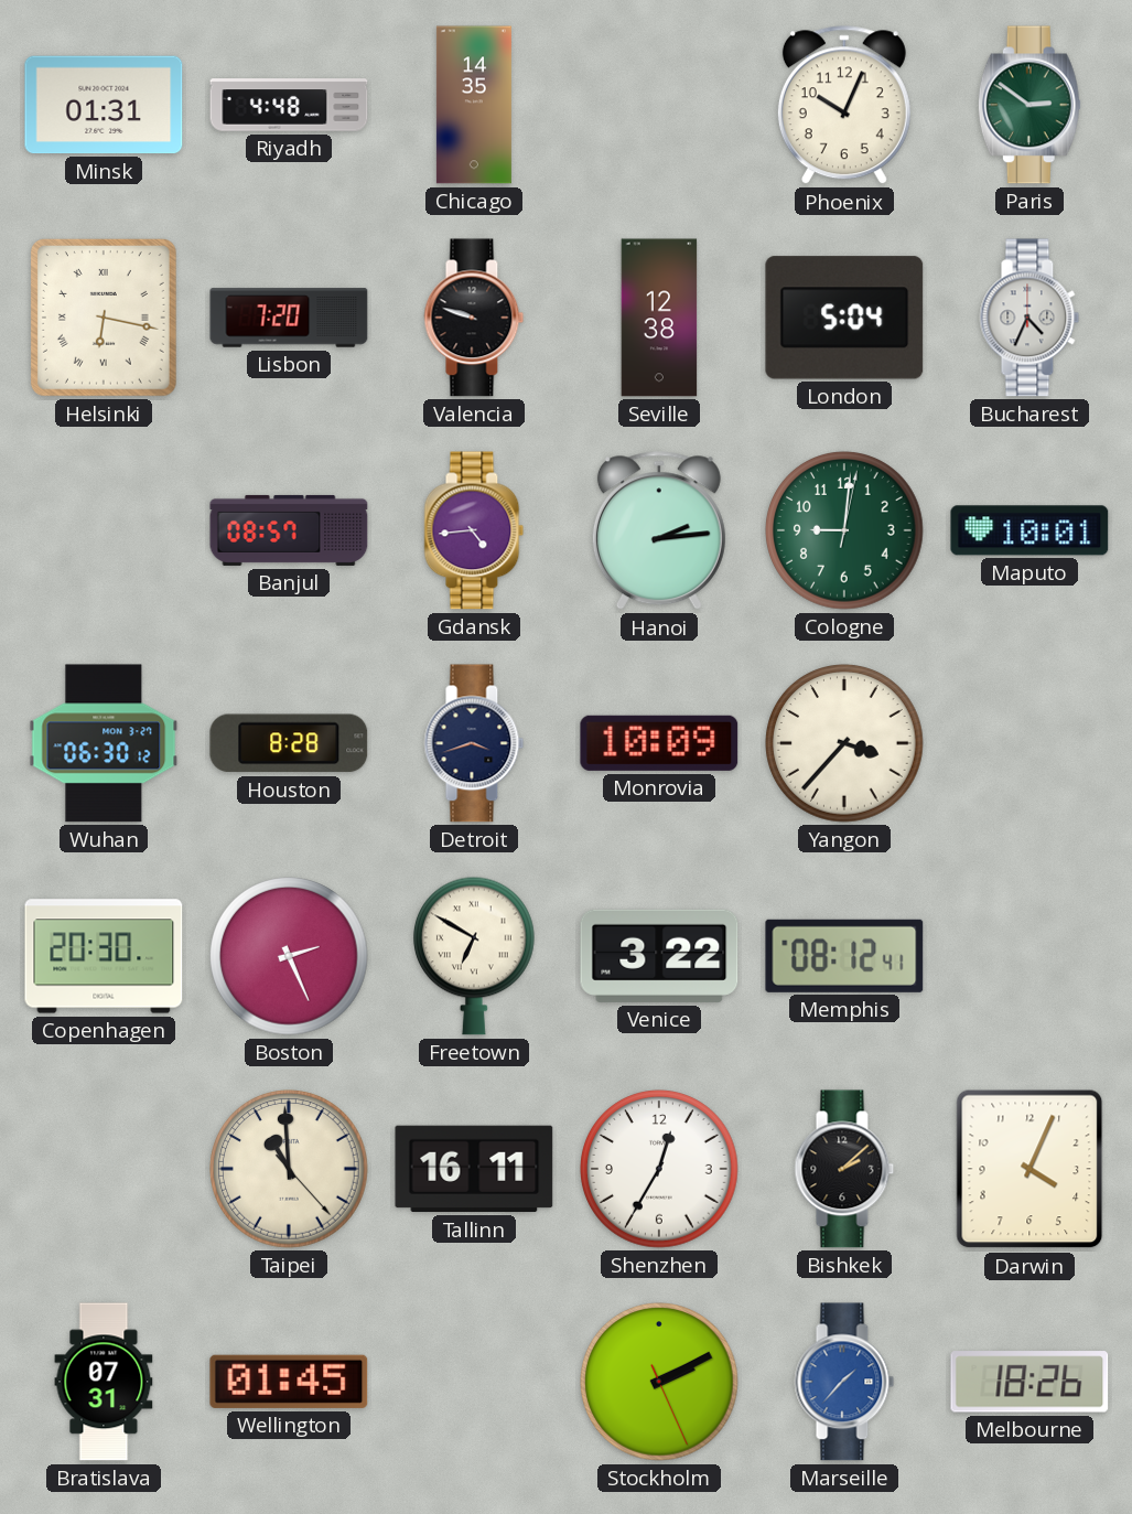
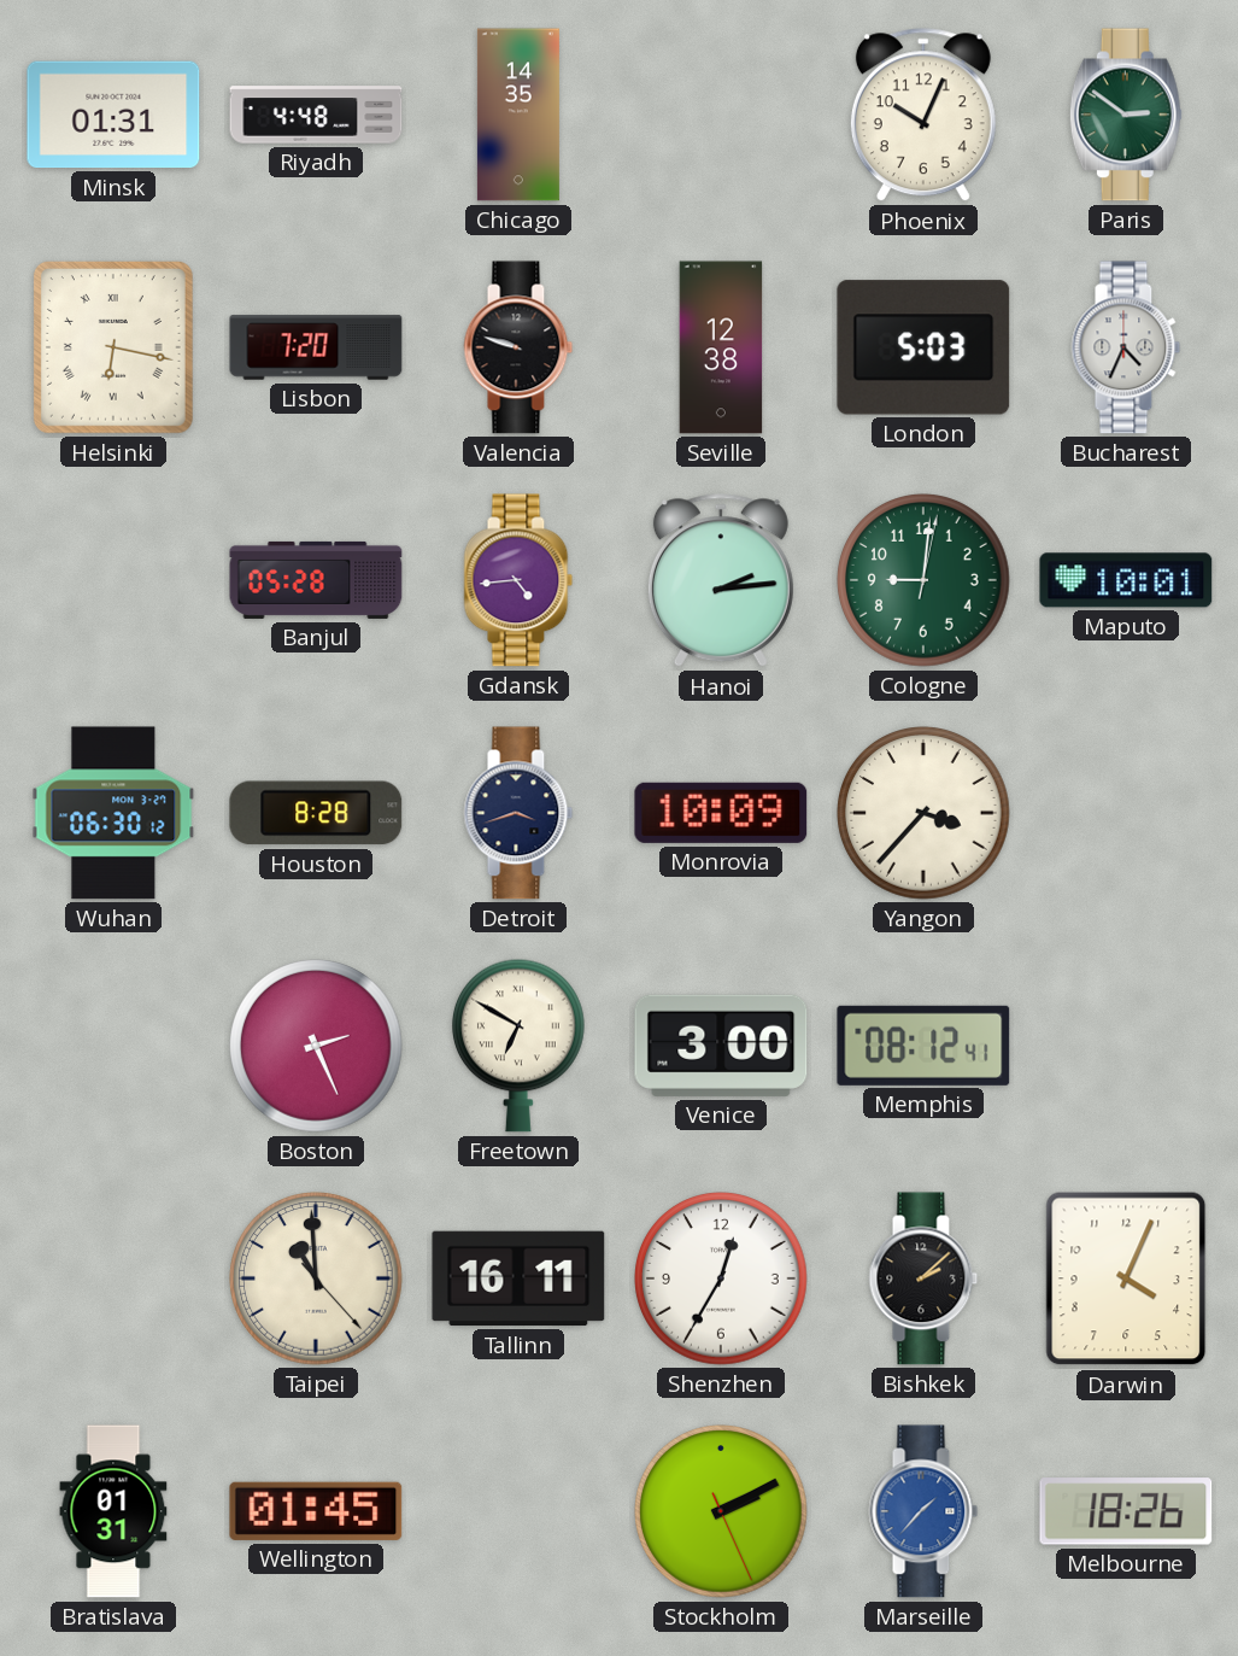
London: 5:04 -> 5:03 (923, 347)
Banjul: 08:57 -> 05:28 (316, 580)
Copenhagen: 20:30 -> none (104, 956)
Venice: 3:22 -> 3:00 (721, 1046)
Bratislava: 07:31 -> 01:31 (113, 1511)
